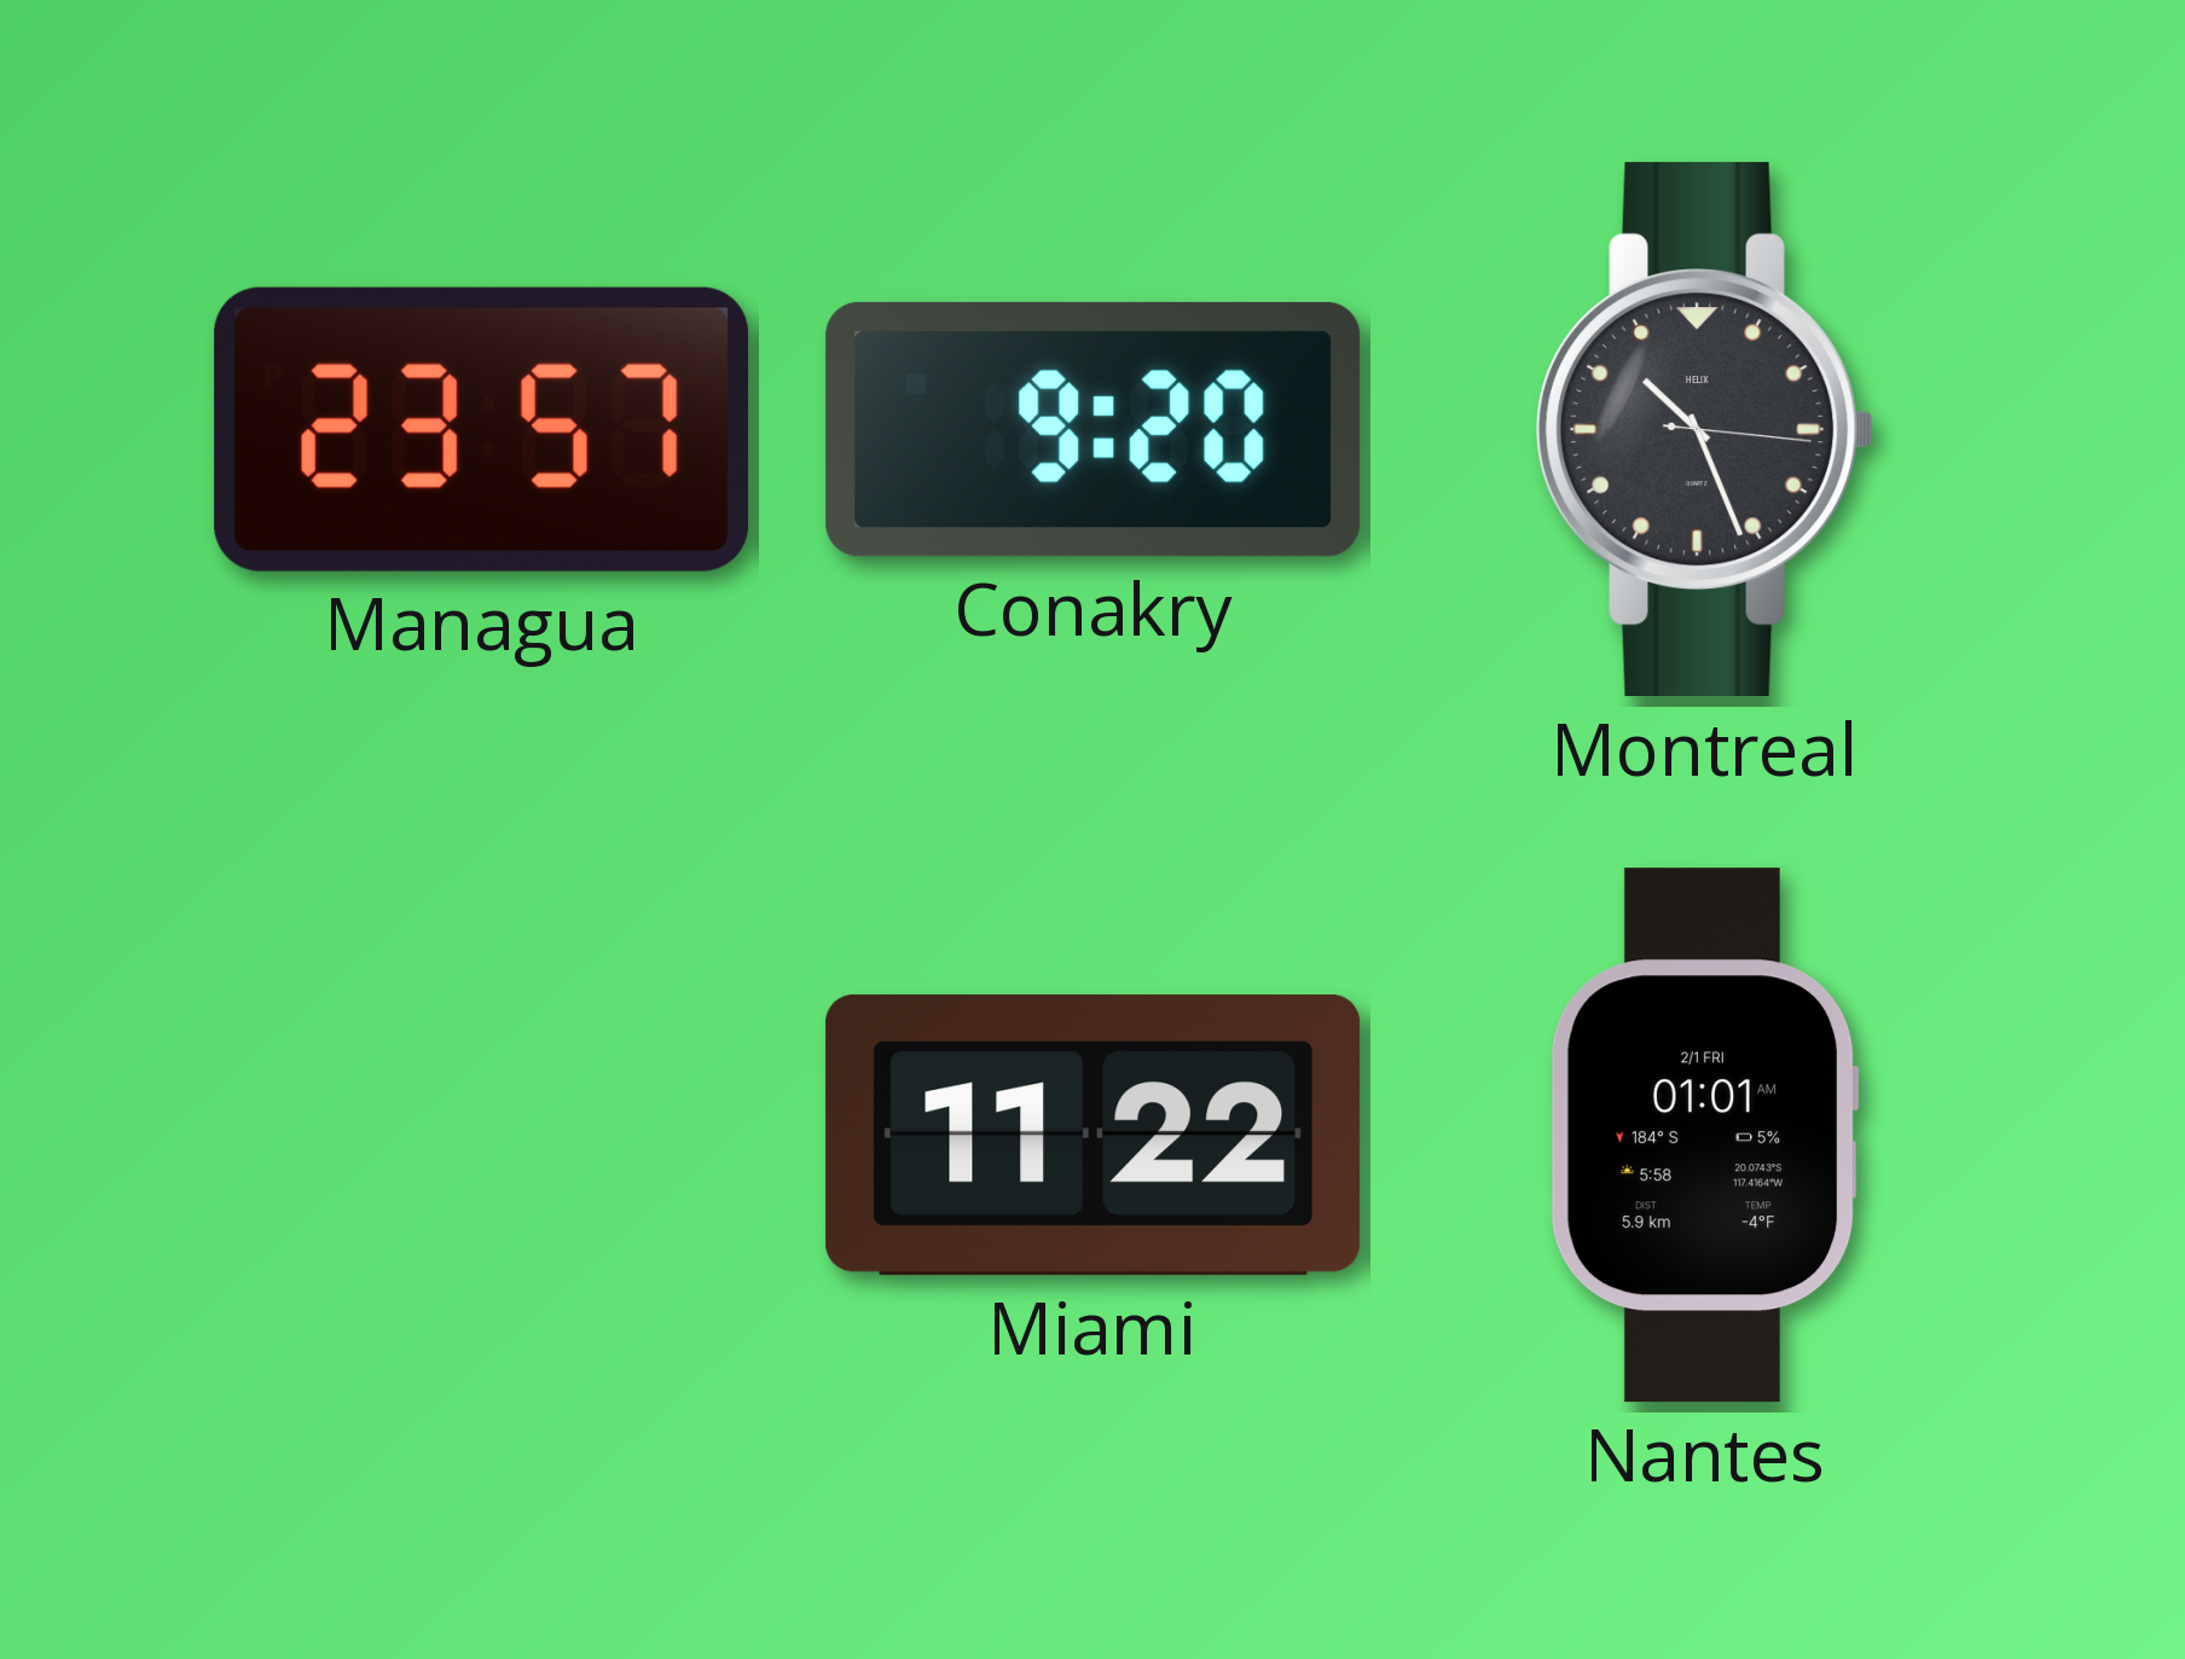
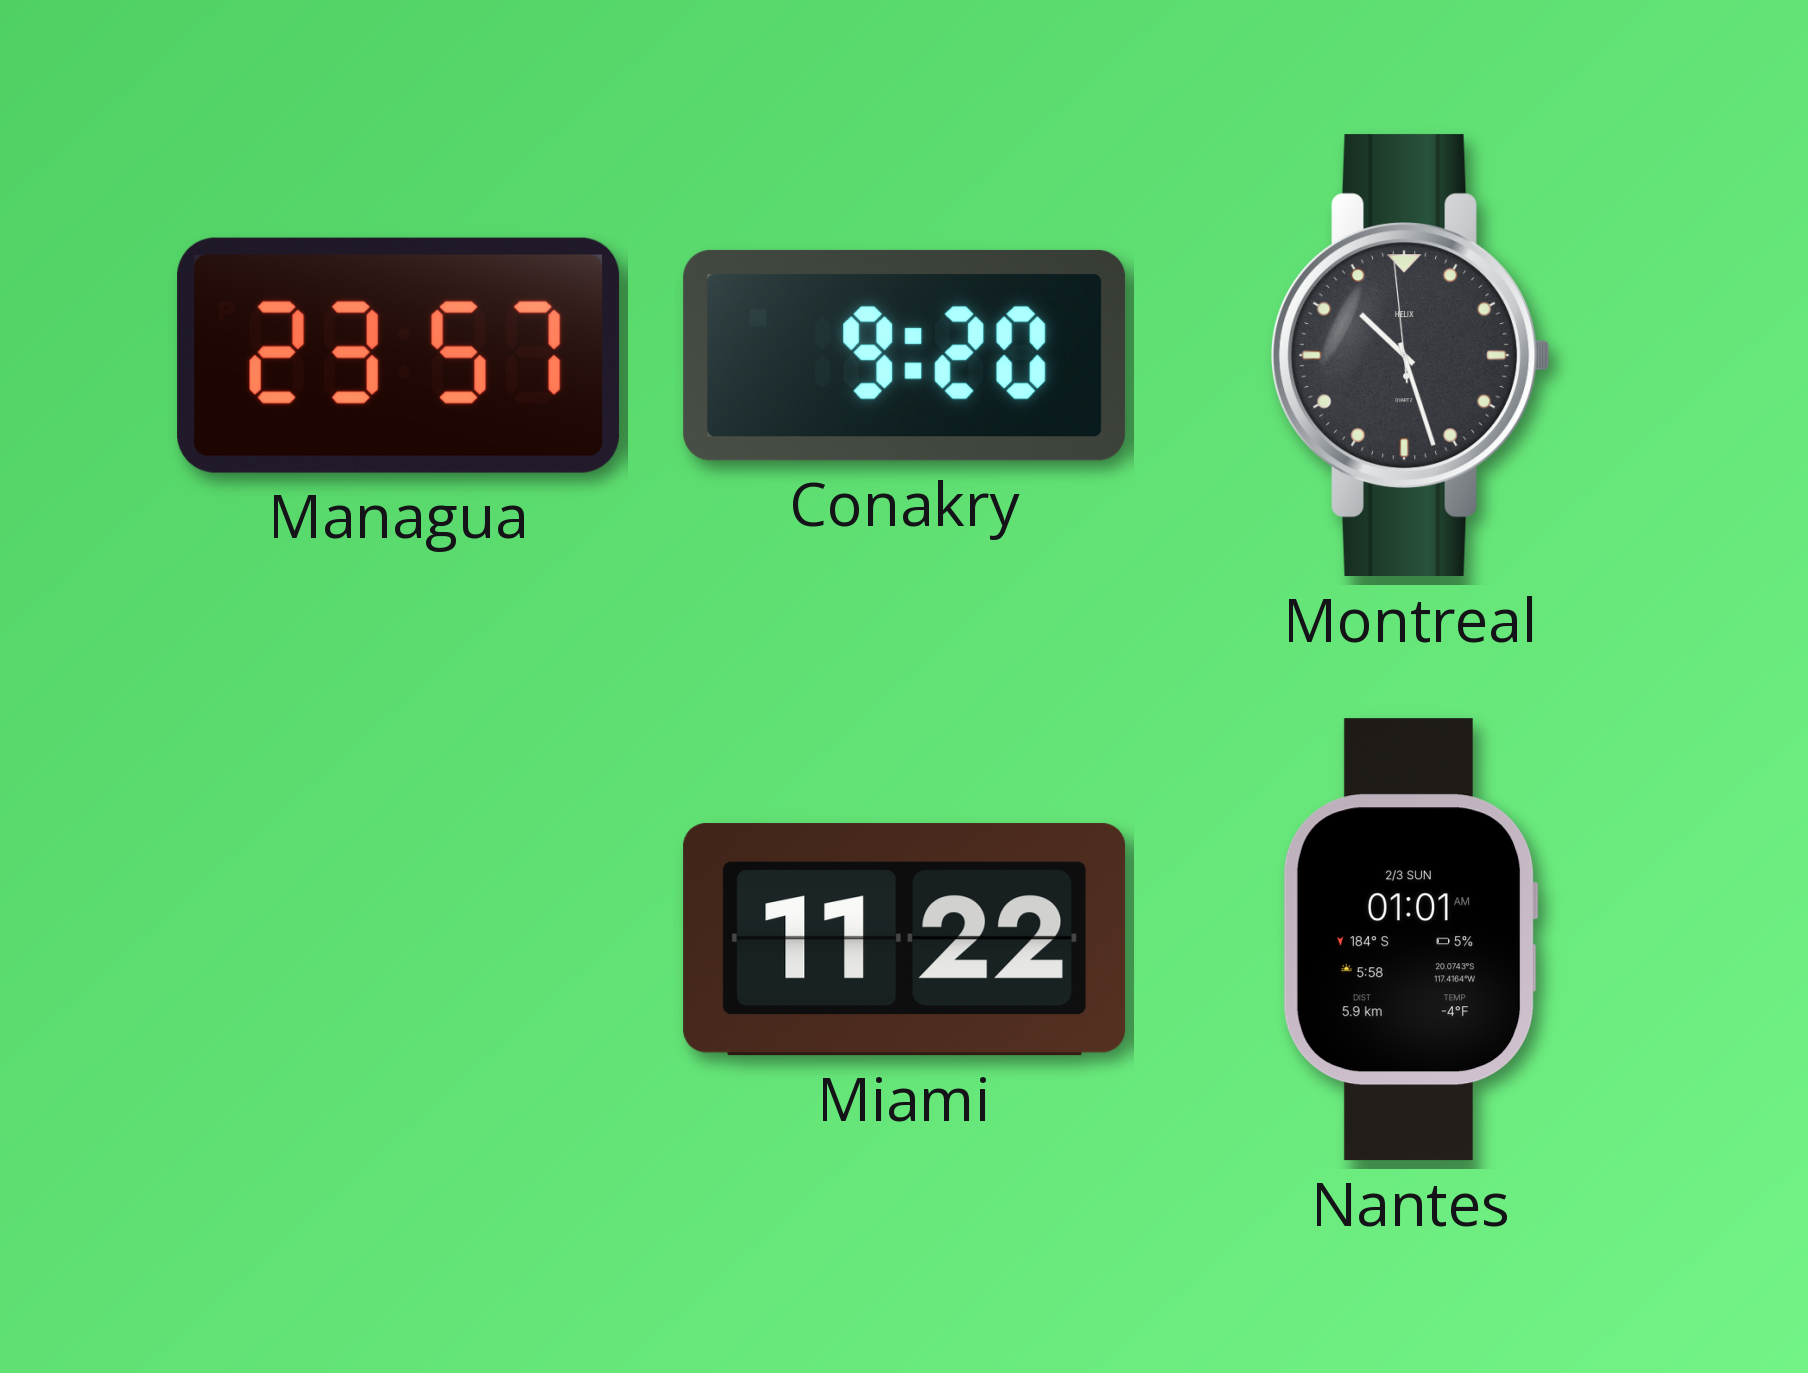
Montreal: 10:26:16 -> 10:26:59 (1410, 356)
Nantes date: 2/1 FRI -> 2/3 SUN (1410, 940)
